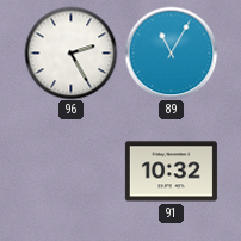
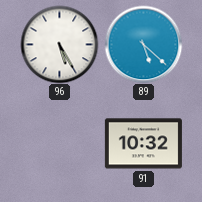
96: 2:25 -> 5:25 (59, 44)
89: 11:05 -> 5:22 (143, 44)
